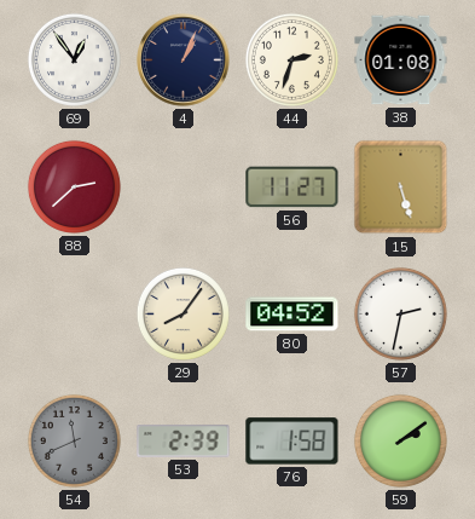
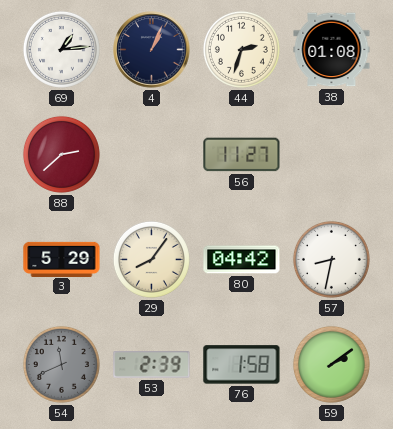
69: 12:54 -> 1:14 (61, 49)
15: 5:27 -> none (401, 188)
3: none -> 5:29 (62, 259)
80: 04:52 -> 04:42 (242, 260)
57: 2:32 -> 8:32 (331, 259)
